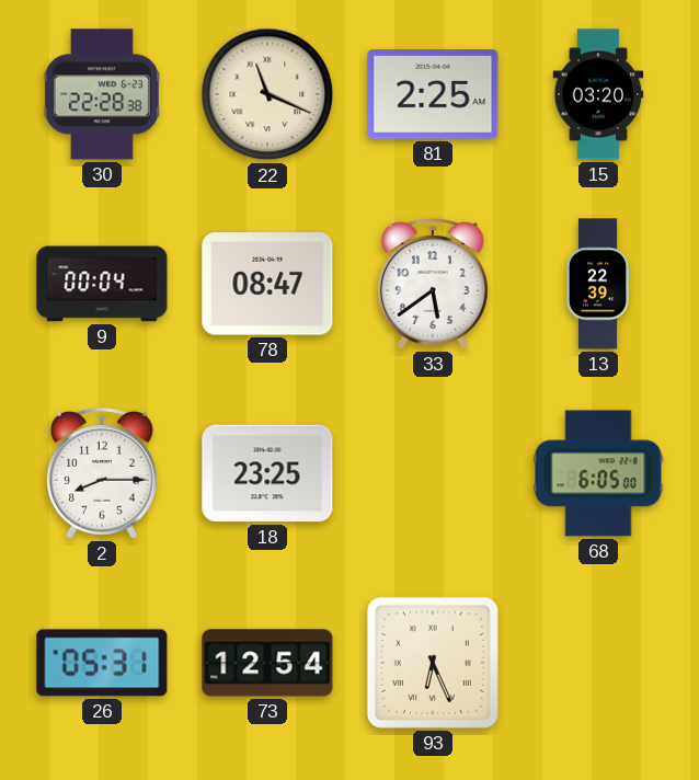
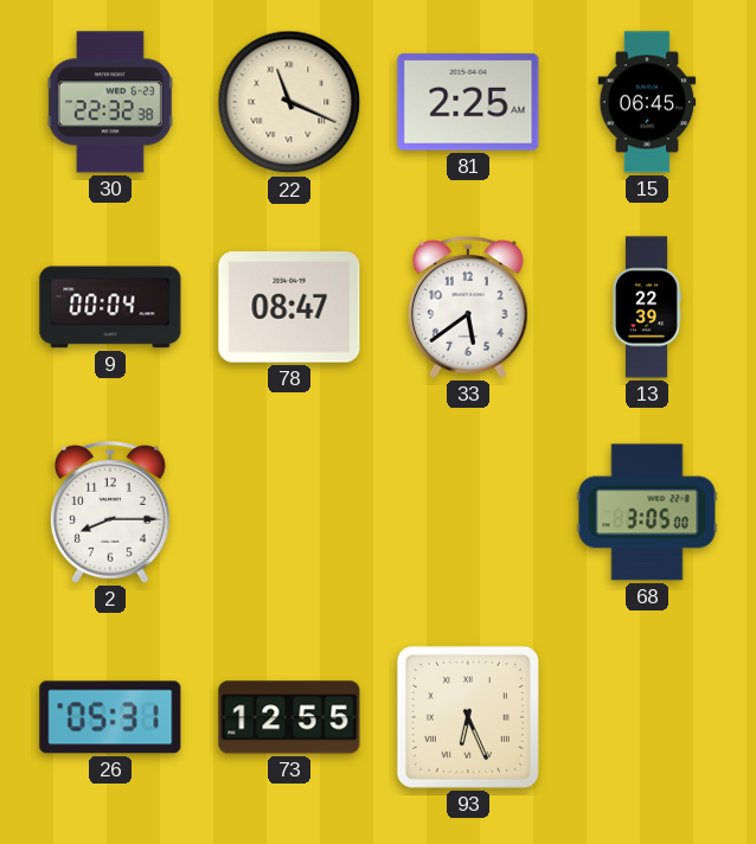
30: 22:28 -> 22:32 (110, 102)
15: 03:20 -> 06:45 (647, 102)
18: 23:25 -> none (267, 473)
68: 6:05 -> 3:05 (647, 512)
73: 12:54 -> 12:55 (289, 717)
